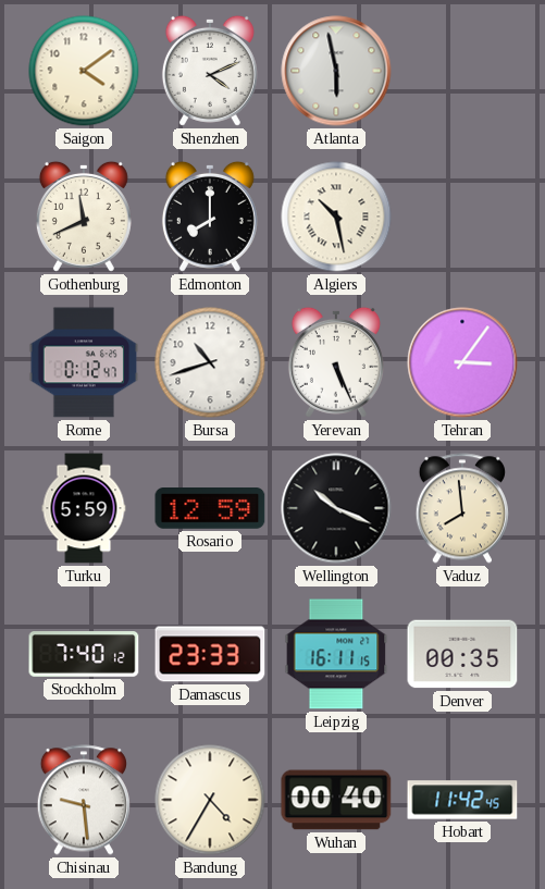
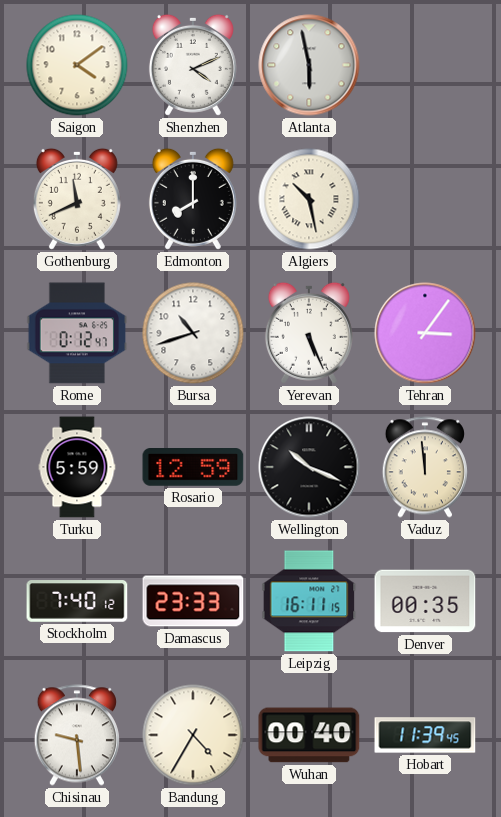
Vaduz: 7:59 -> 11:59 (425, 467)
Hobart: 11:42 -> 11:39 (425, 735)
